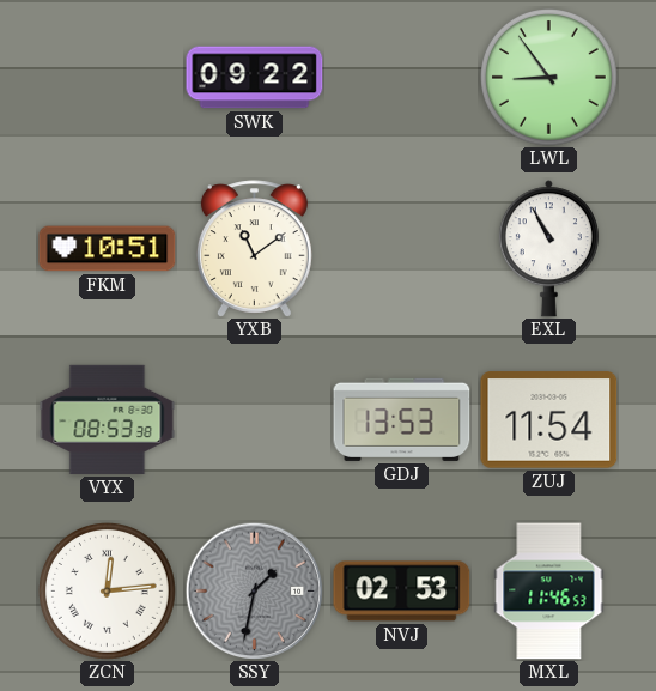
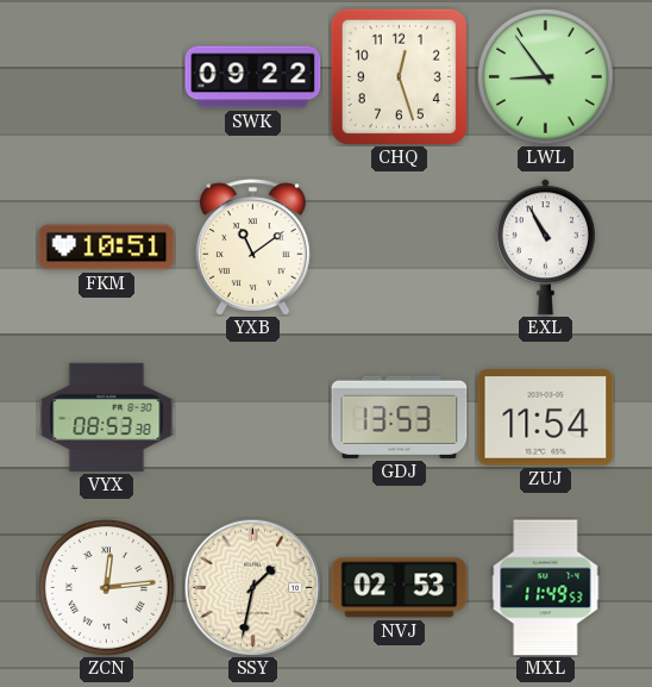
CHQ: none -> 12:27 (399, 76)
SSY dial: grey -> cream (252, 587)
MXL: 11:46 -> 11:49 (546, 588)
